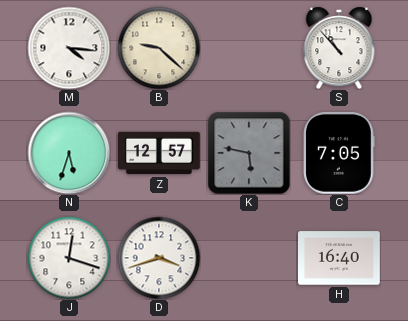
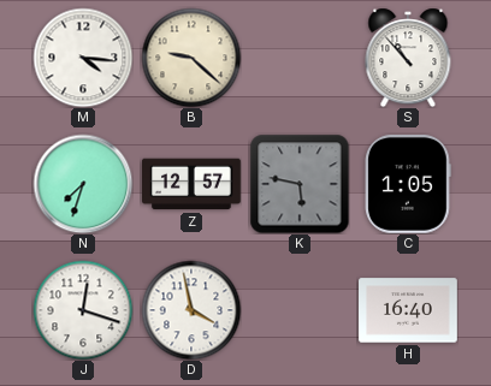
N: 5:33 -> 7:33 (83, 184)
C: 7:05 -> 1:05 (408, 185)
D: 3:42 -> 3:58 (191, 310)
